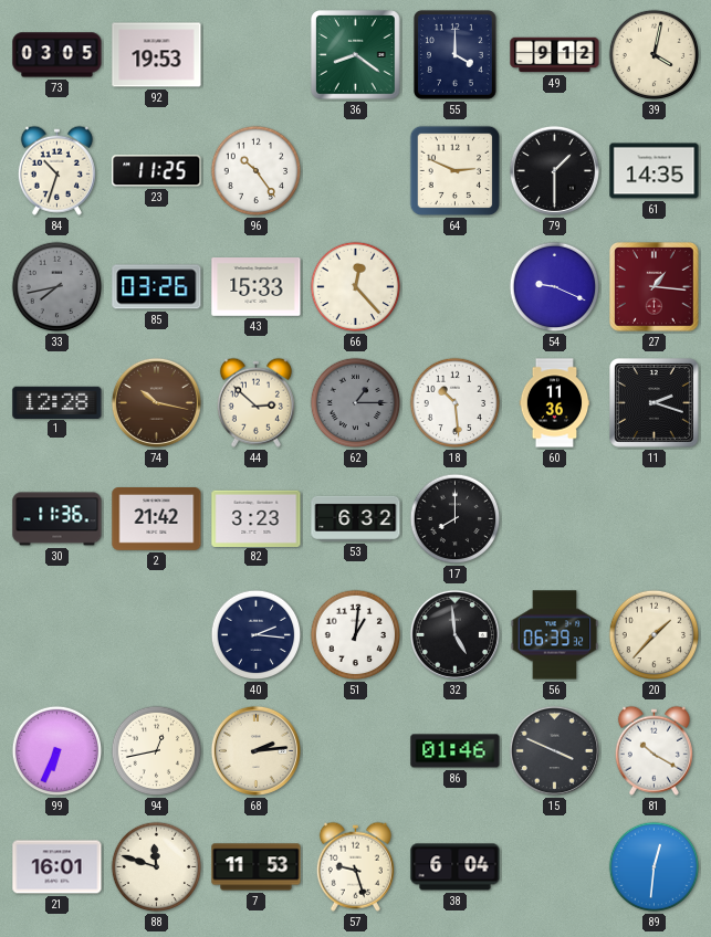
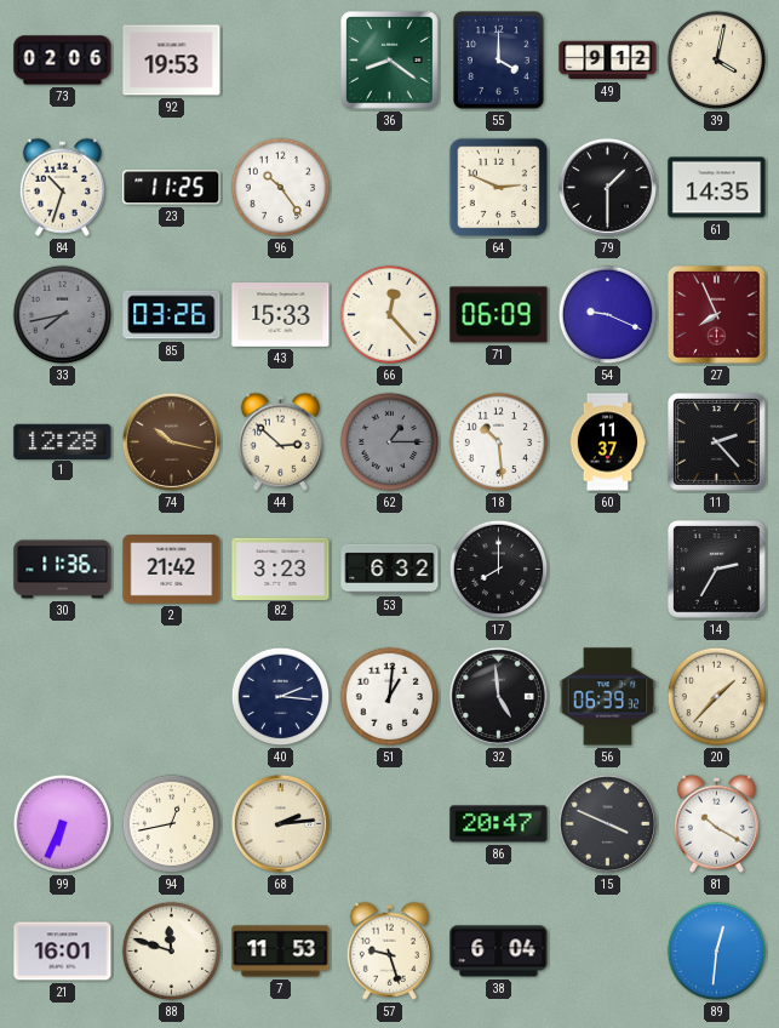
73: 03:05 -> 02:06 (63, 61)
71: none -> 06:09 (499, 315)
27: 1:16 -> 7:56 (717, 315)
60: 11:36 -> 11:37 (608, 442)
11: 2:18 -> 2:23 (717, 442)
14: none -> 2:35 (717, 570)
86: 01:46 -> 20:47 (499, 824)
